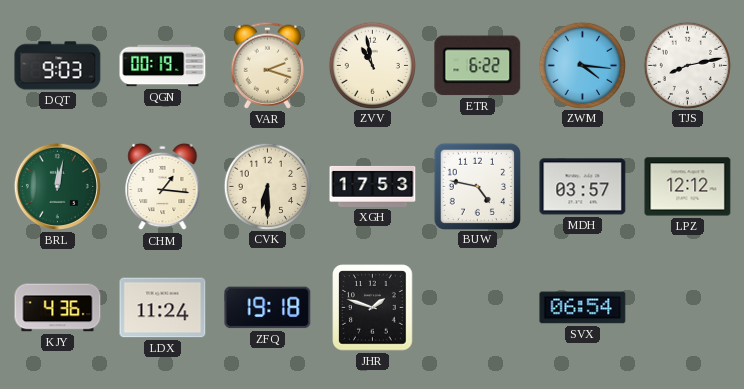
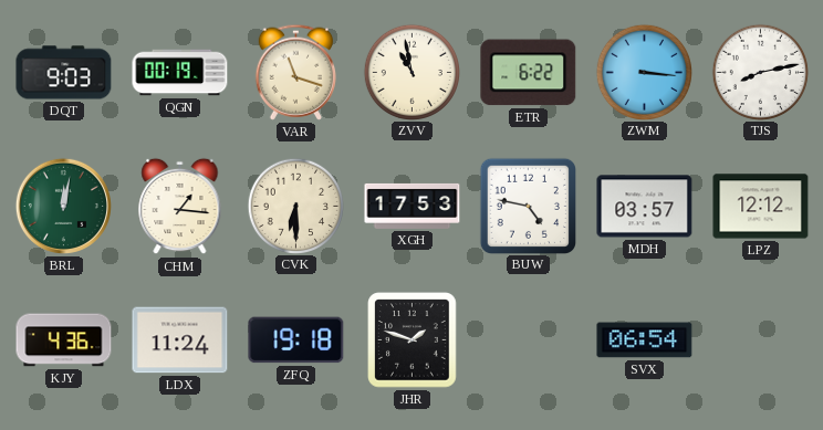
VAR: 2:18 -> 11:18 (295, 72)
ZWM: 4:16 -> 3:16 (644, 72)
